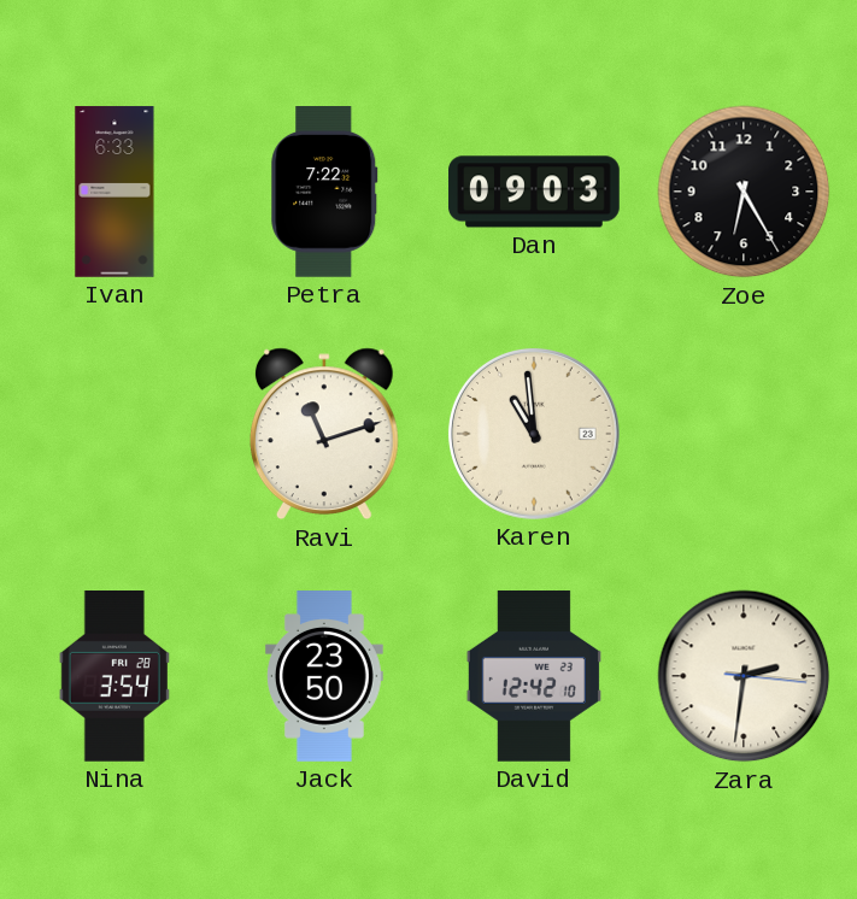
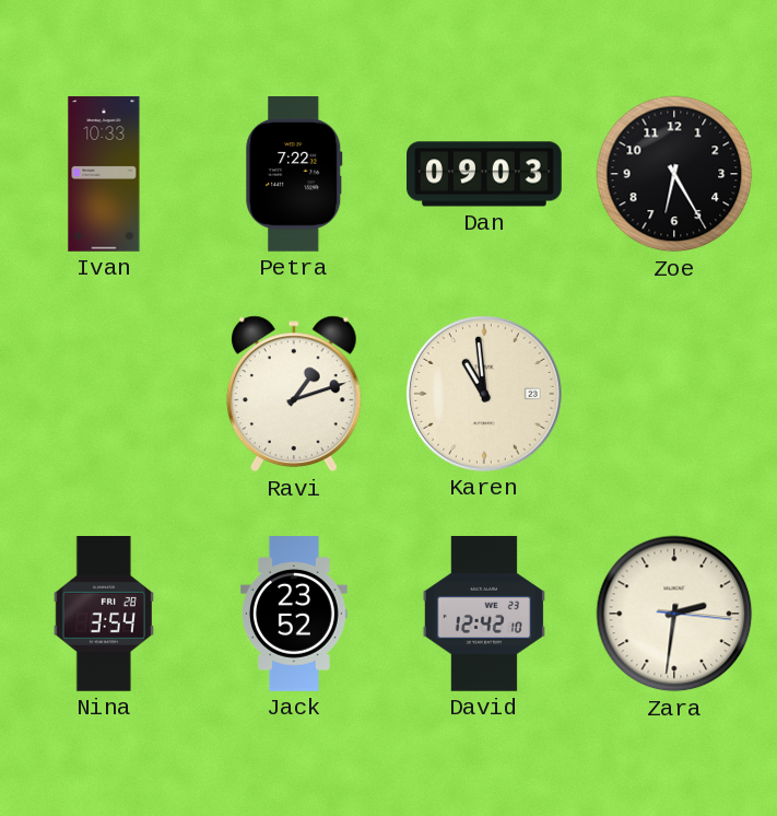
Ivan: 6:33 -> 10:33 (104, 174)
Ravi: 11:12 -> 1:12 (294, 394)
Jack: 23:50 -> 23:52 (295, 614)
